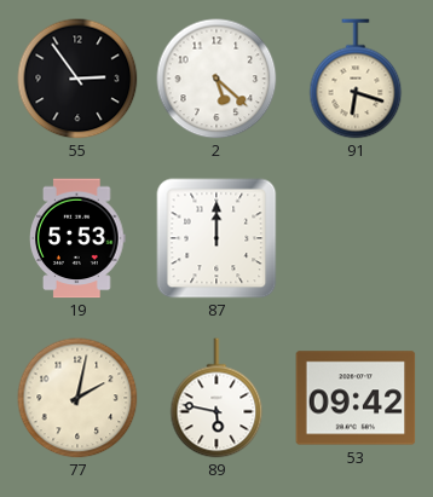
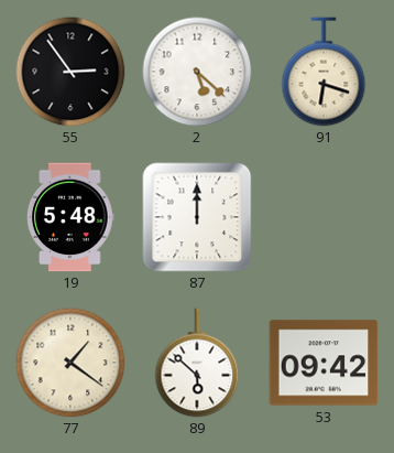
19: 5:53 -> 5:48 (72, 217)
77: 2:02 -> 1:21 (70, 363)
89: 5:47 -> 5:52 (197, 363)
